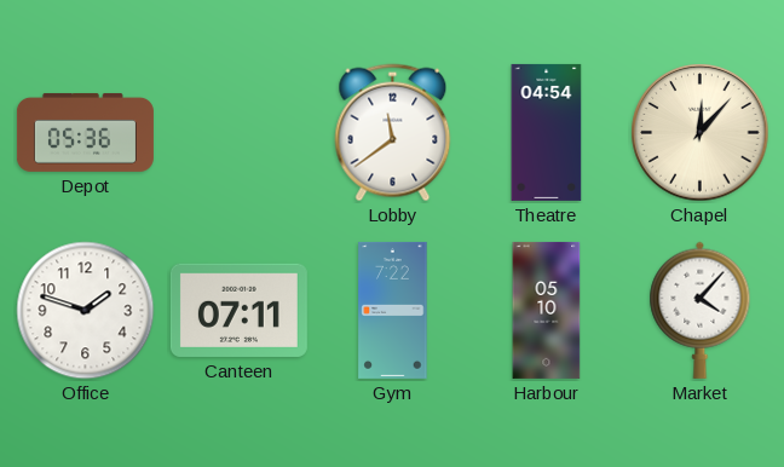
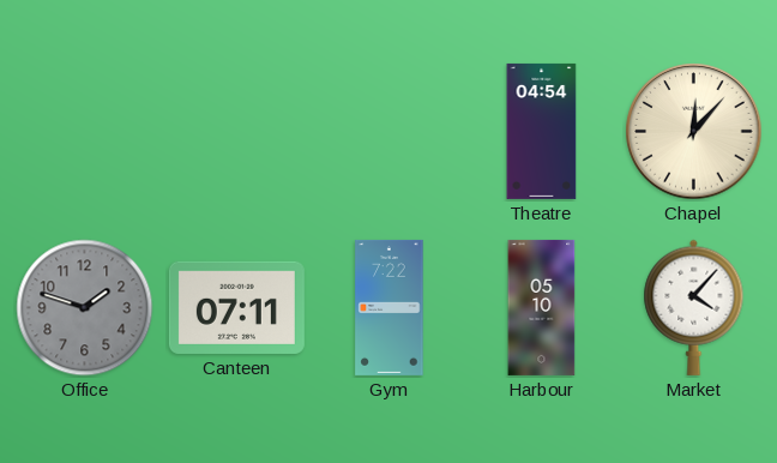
Depot: 05:36 -> none (85, 132)
Lobby: 11:39 -> none (393, 133)
Office dial: white -> grey (85, 308)
